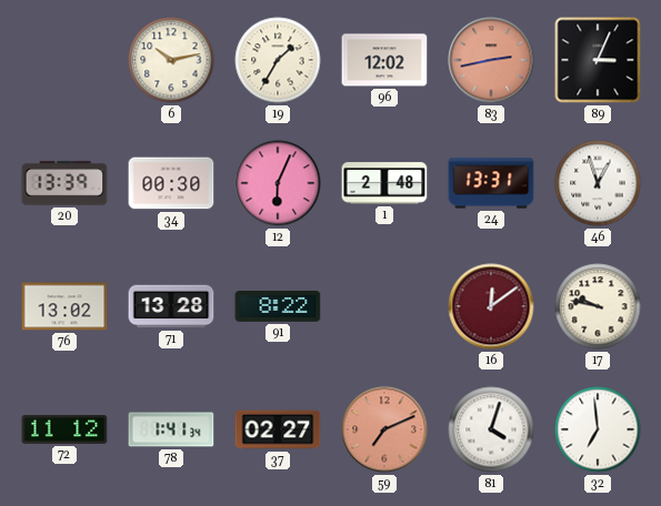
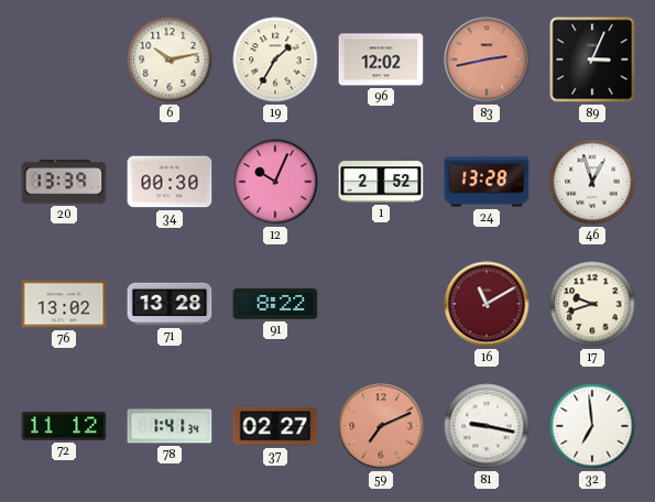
12: 6:04 -> 10:04 (275, 182)
1: 2:48 -> 2:52 (381, 182)
24: 13:31 -> 13:28 (487, 182)
16: 12:09 -> 11:10 (487, 304)
17: 9:47 -> 9:42 (592, 304)
81: 4:03 -> 9:17 (487, 426)
